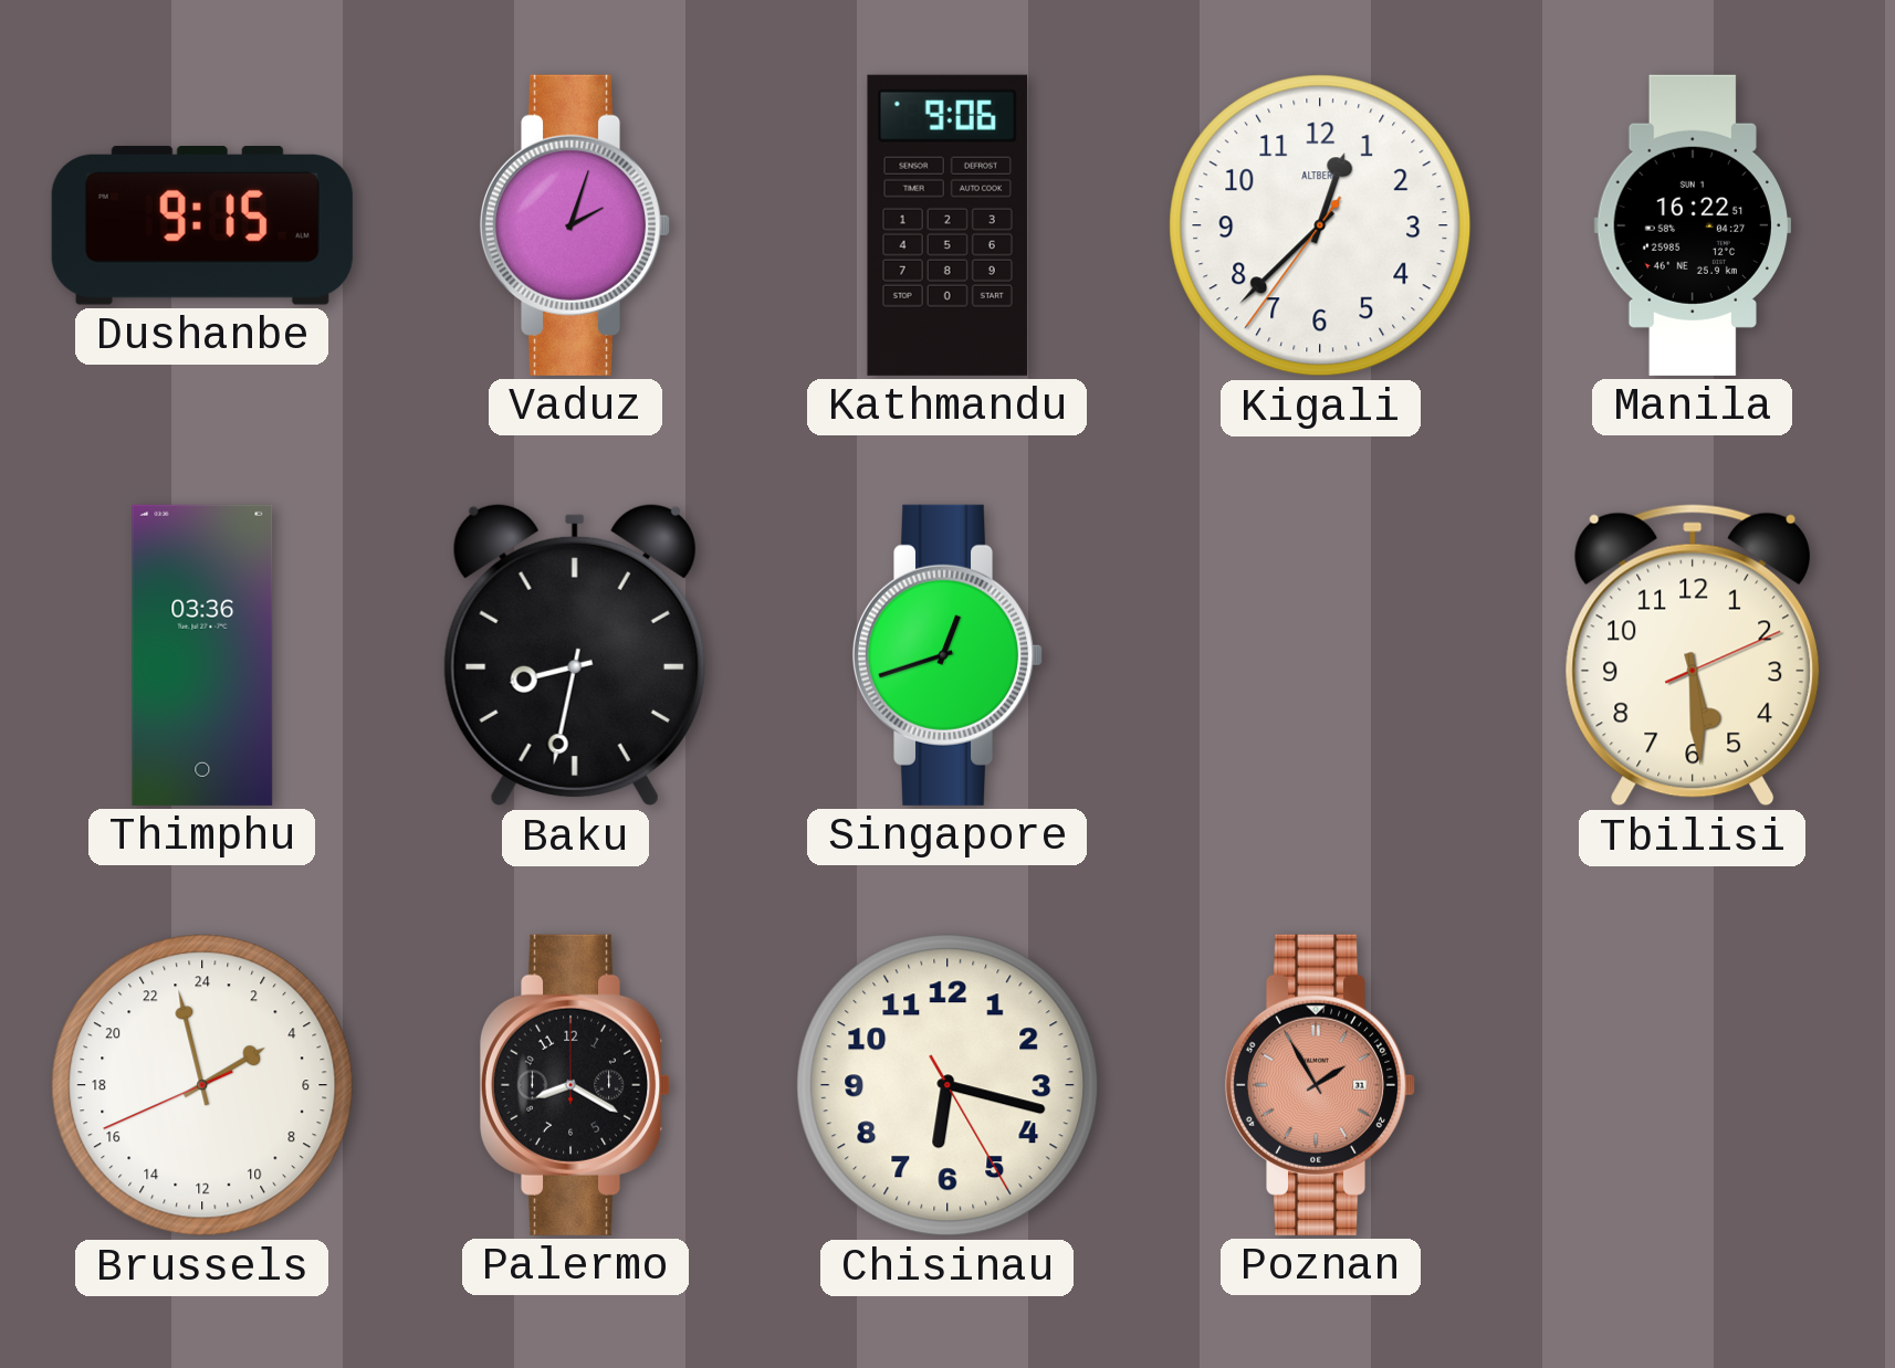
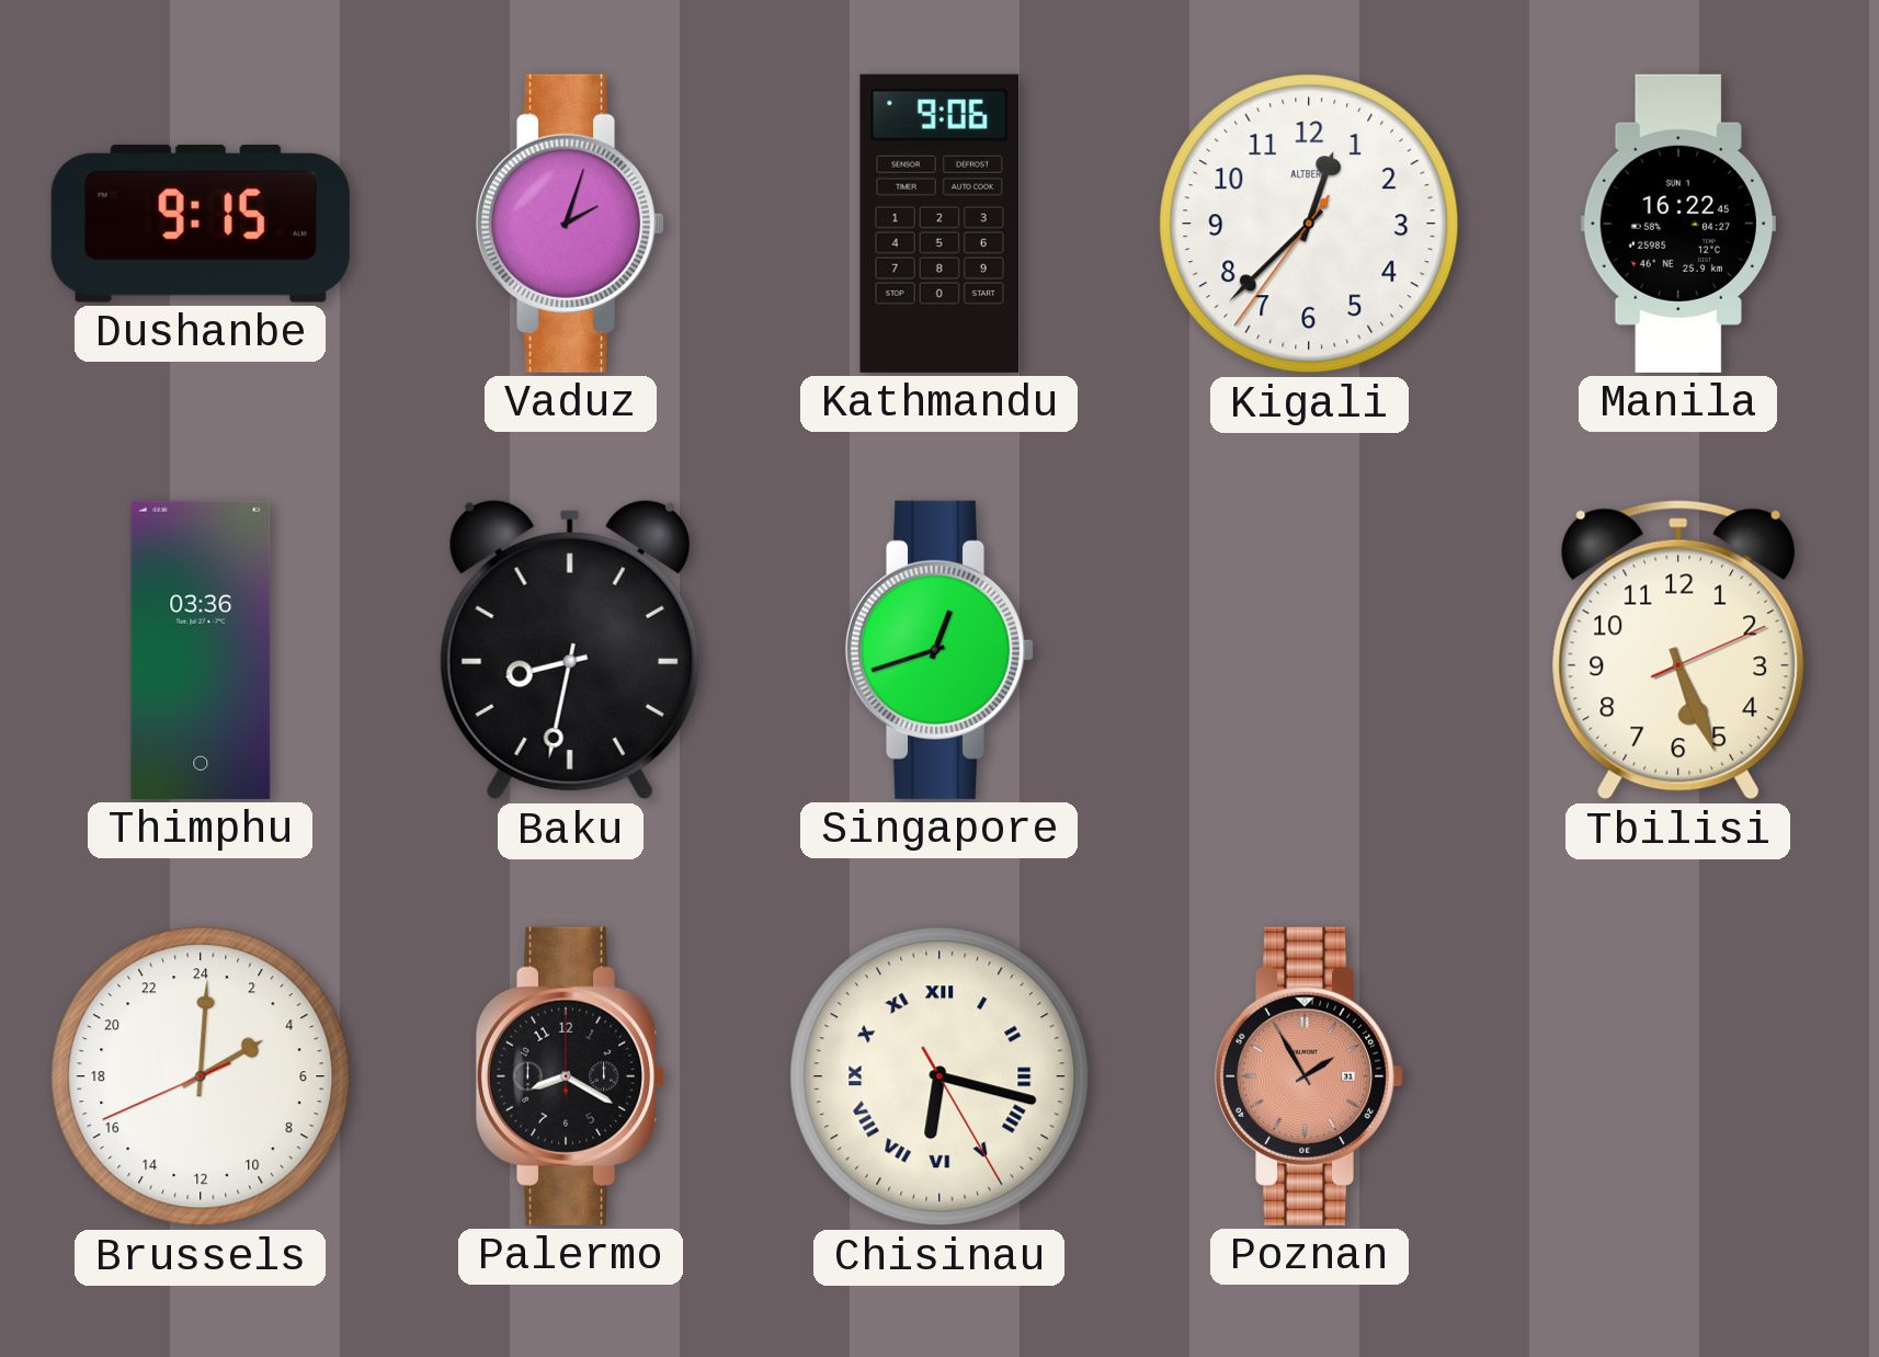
Manila: 16:22:51 -> 16:22:45 (1677, 224)
Tbilisi: 5:29 -> 5:26 (1678, 650)
Brussels: 3:57 -> 4:00 (201, 1076)
Chisinau numerals: Arabic -> Roman (939, 1076)
